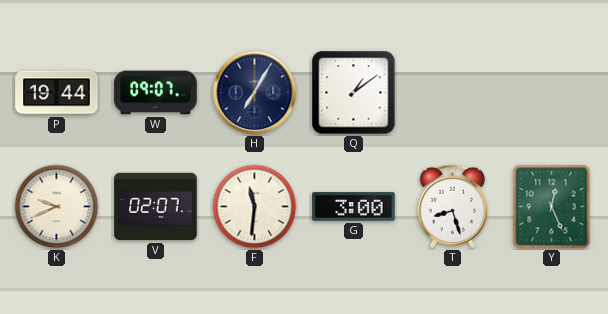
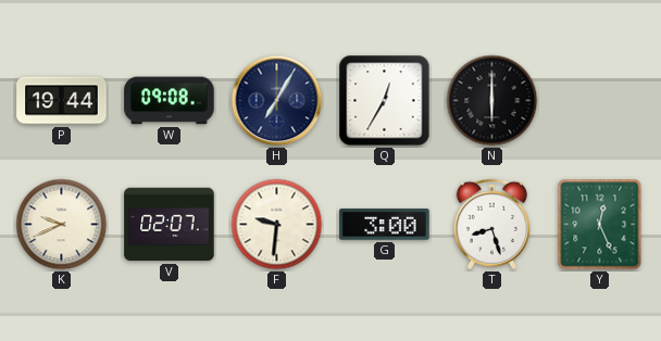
W: 09:07 -> 09:08 (170, 101)
Q: 1:09 -> 12:35 (385, 101)
N: none -> 6:00 (492, 101)
F: 11:31 -> 9:31 (277, 225)
